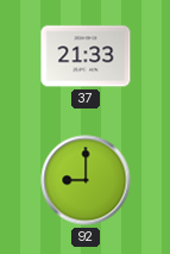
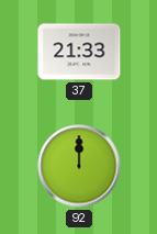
92: 9:00 -> 12:00 (79, 166)
